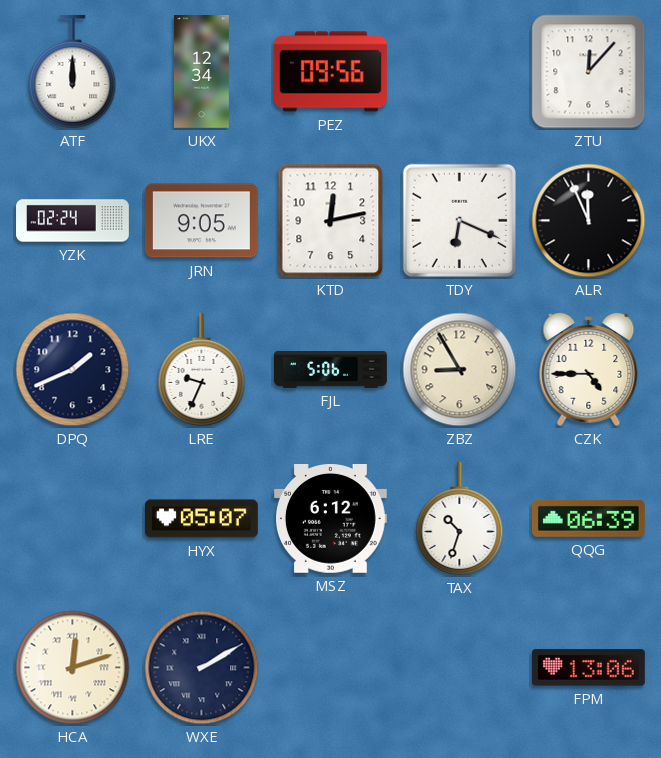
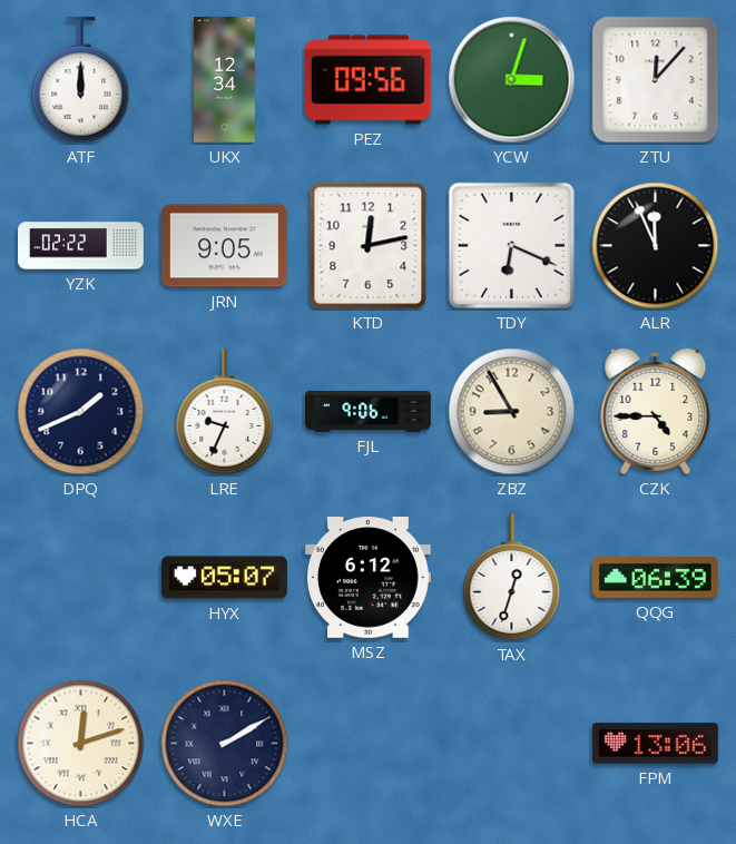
YCW: none -> 3:03 (512, 80)
YZK: 02:24 -> 02:22 (81, 246)
FJL: 5:06 -> 9:06 (369, 411)
TAX: 10:33 -> 12:33 (512, 577)
